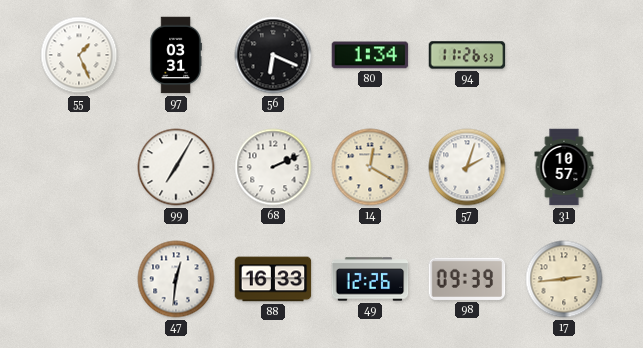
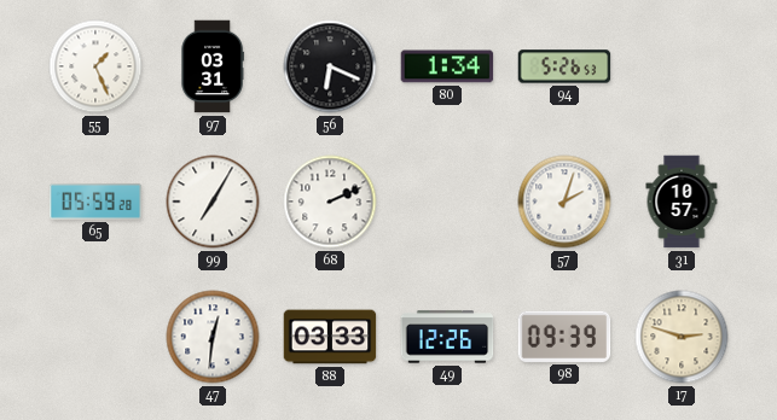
94: 11:26 -> 5:26 (564, 66)
65: none -> 05:59 (95, 202)
14: 12:20 -> none (370, 167)
88: 16:33 -> 03:33 (330, 337)
17: 2:44 -> 2:48 (682, 337)
